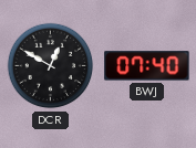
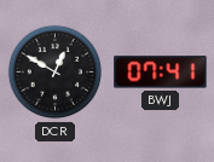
BWJ: 07:40 -> 07:41 (161, 73)
